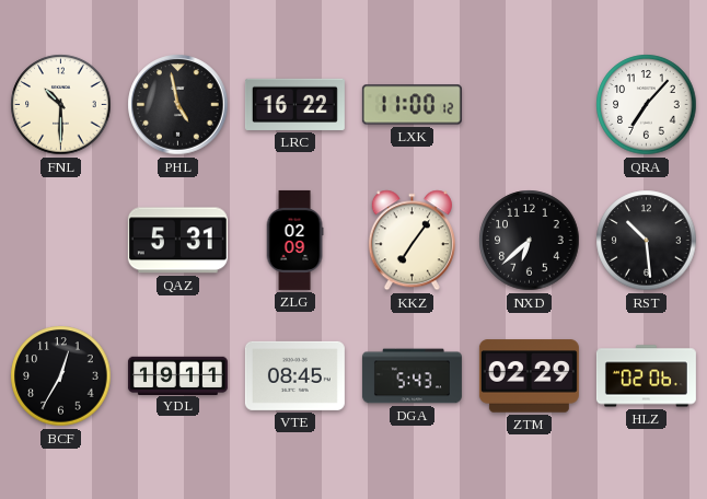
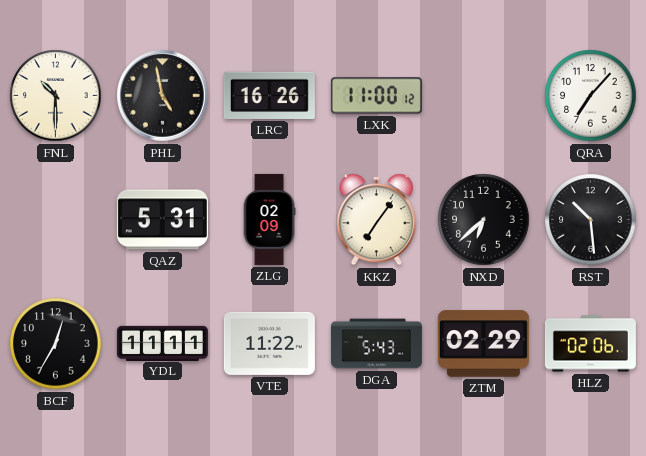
LRC: 16:22 -> 16:26 (269, 95)
YDL: 19:11 -> 11:11 (162, 343)
VTE: 08:45 -> 11:22 (269, 343)
